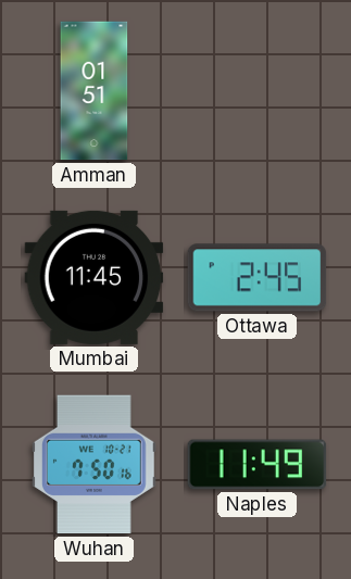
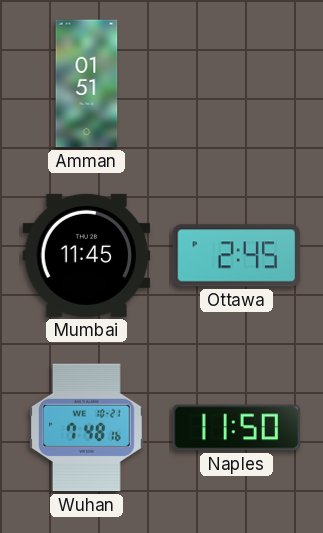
Wuhan: 7:50 -> 7:48 (86, 428)
Naples: 11:49 -> 11:50 (237, 428)
